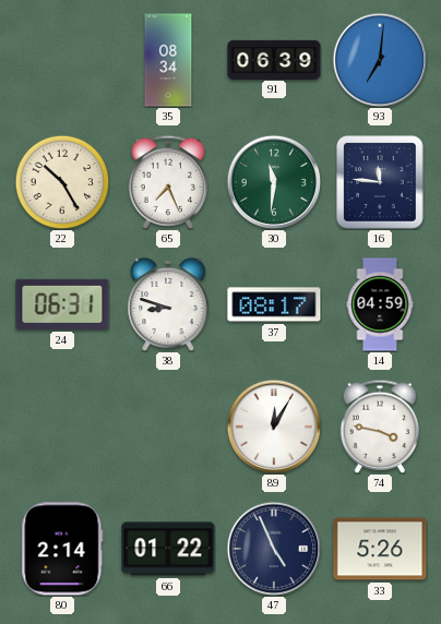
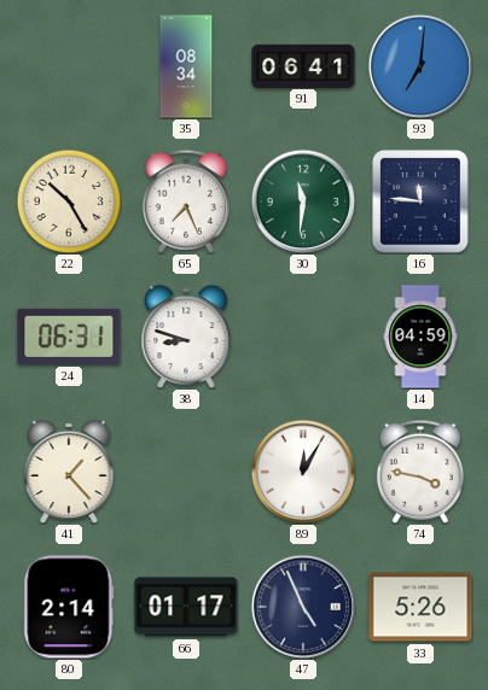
91: 06:39 -> 06:41 (303, 65)
37: 08:17 -> none (274, 304)
41: none -> 1:23 (69, 472)
66: 01:22 -> 01:17 (186, 607)
